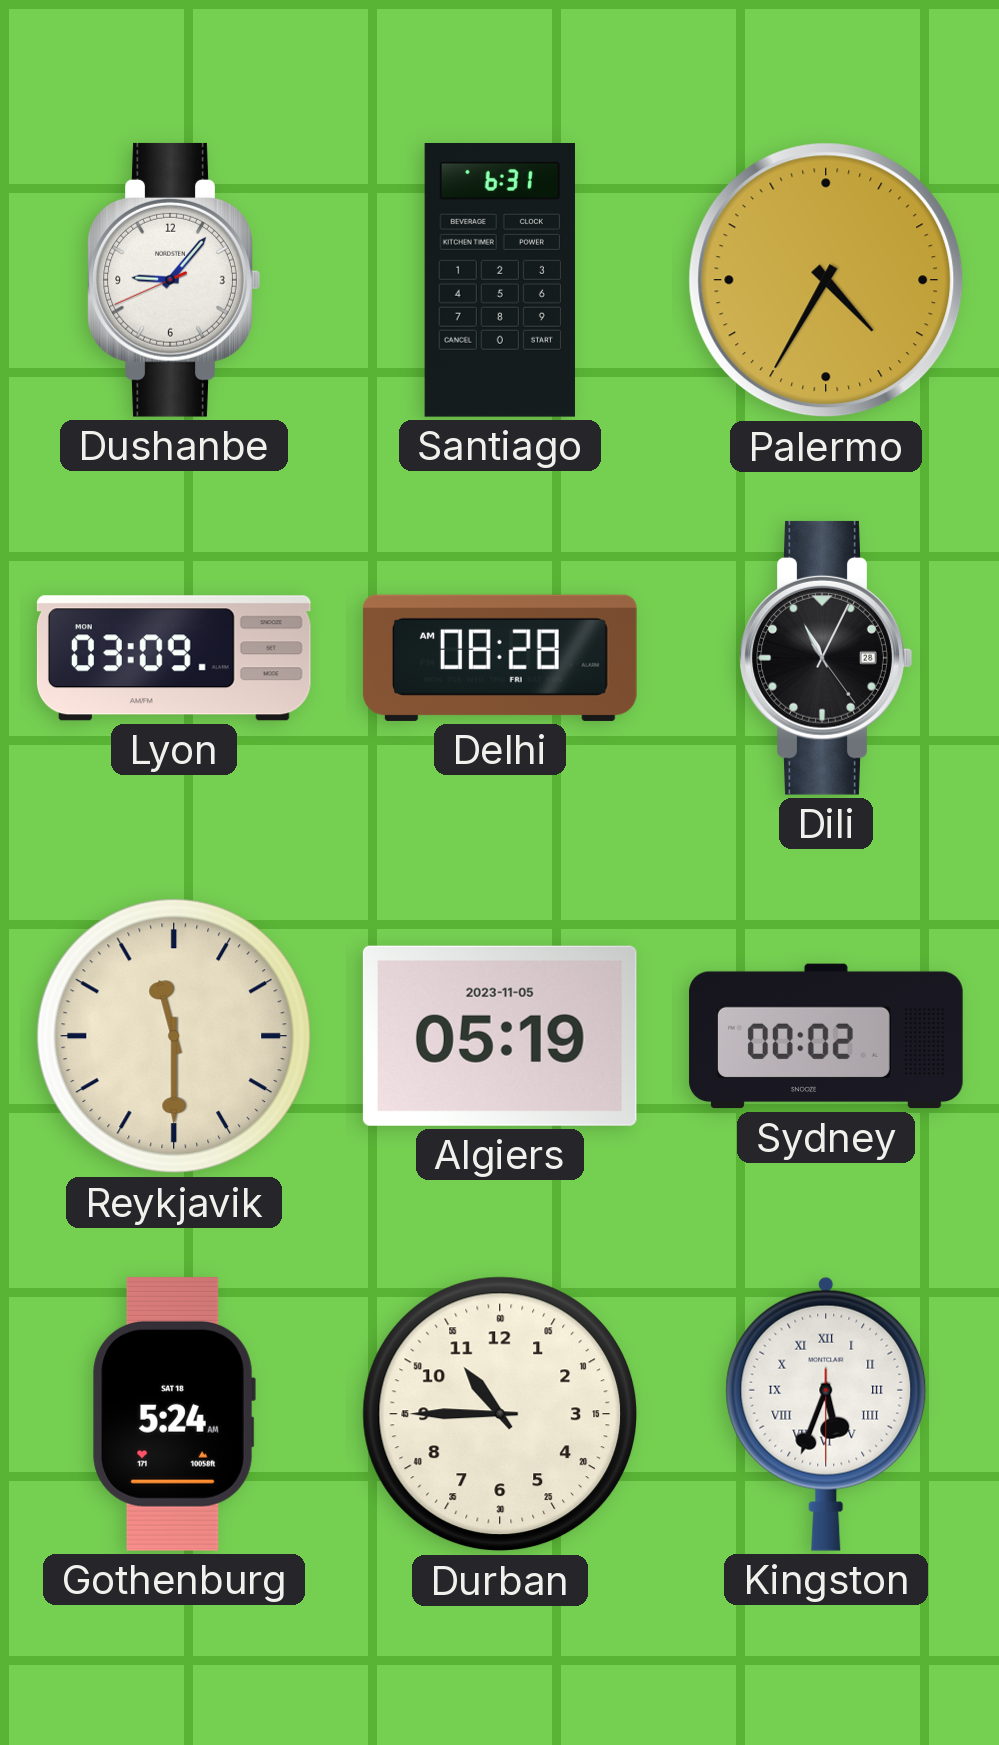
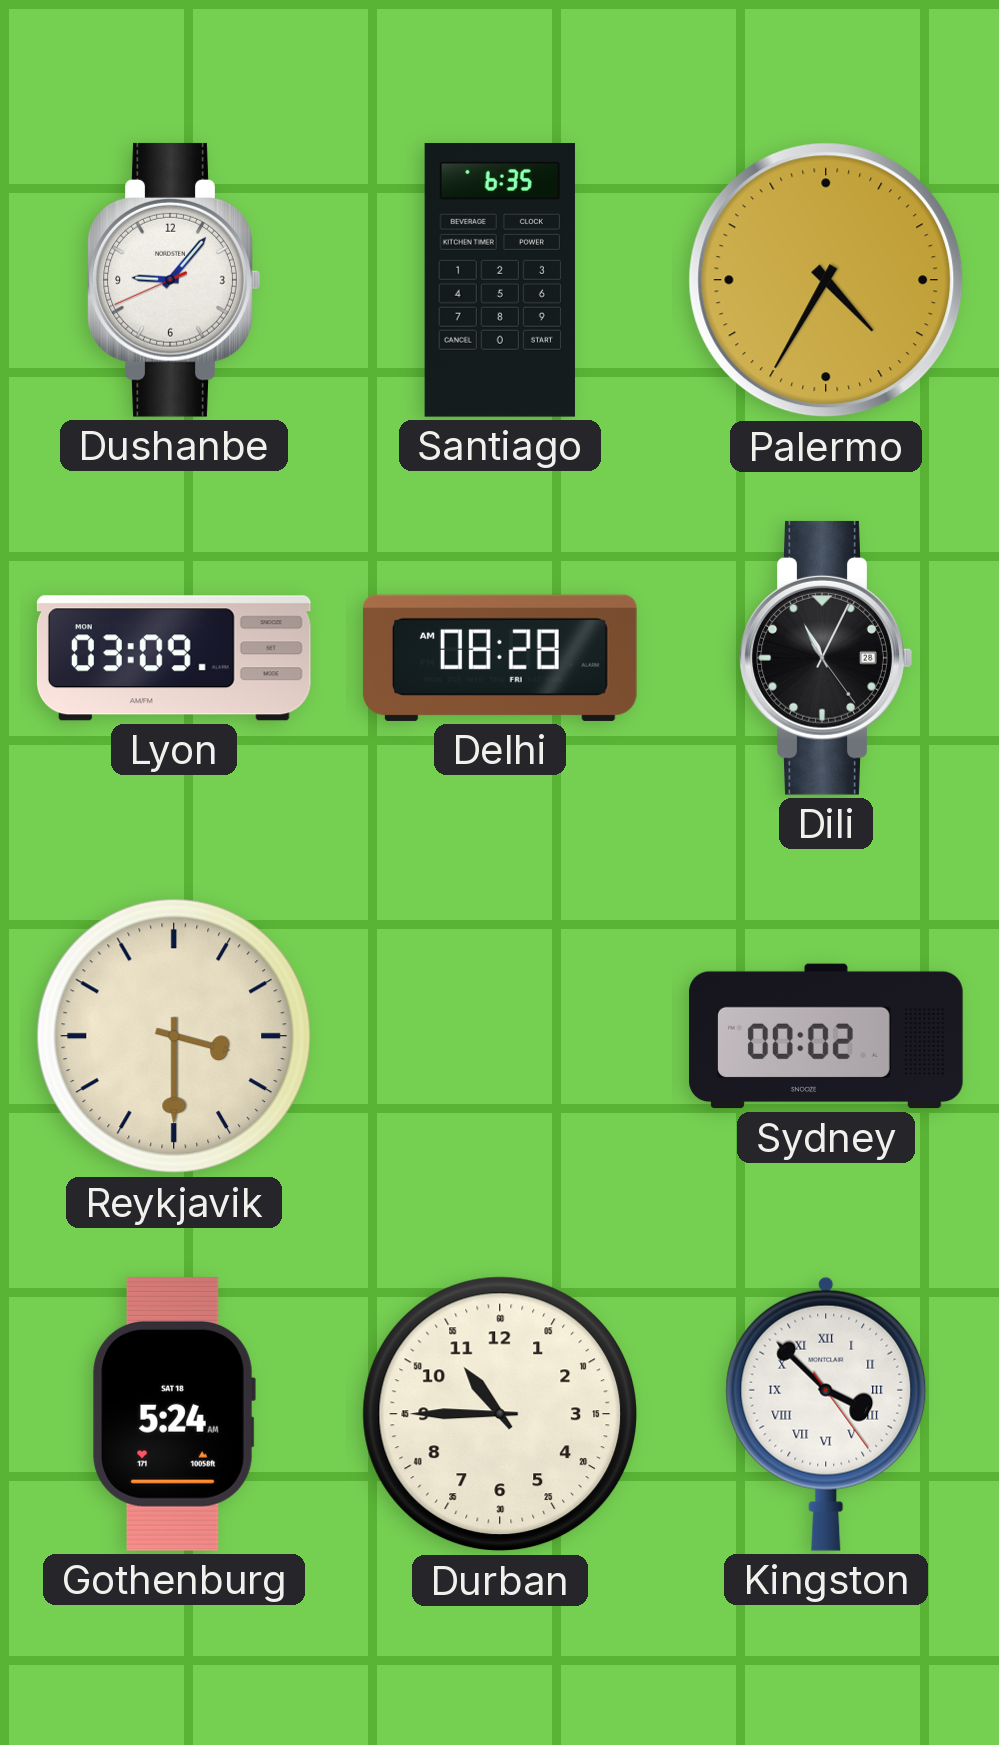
Santiago: 6:31 -> 6:35 (500, 281)
Reykjavik: 11:30 -> 3:30 (174, 1036)
Algiers: 05:19 -> none (500, 1036)
Kingston: 5:33 -> 3:52 (826, 1414)
